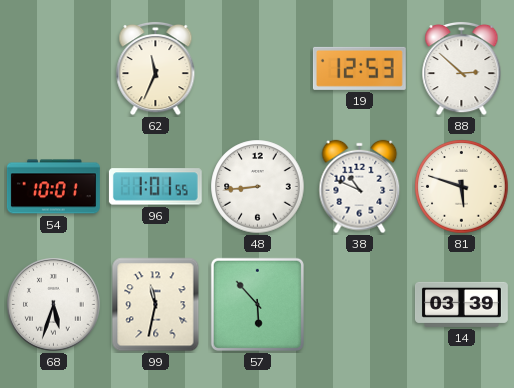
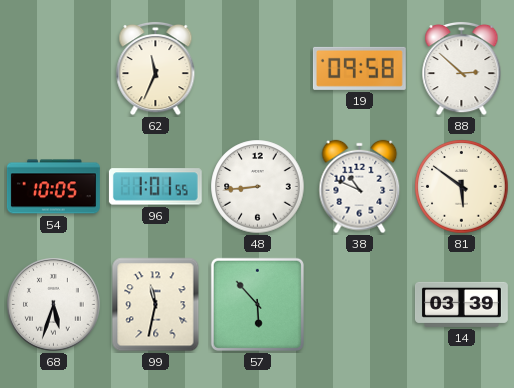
19: 12:53 -> 09:58 (359, 68)
54: 10:01 -> 10:05 (53, 187)
81: 5:48 -> 5:51 (462, 187)
